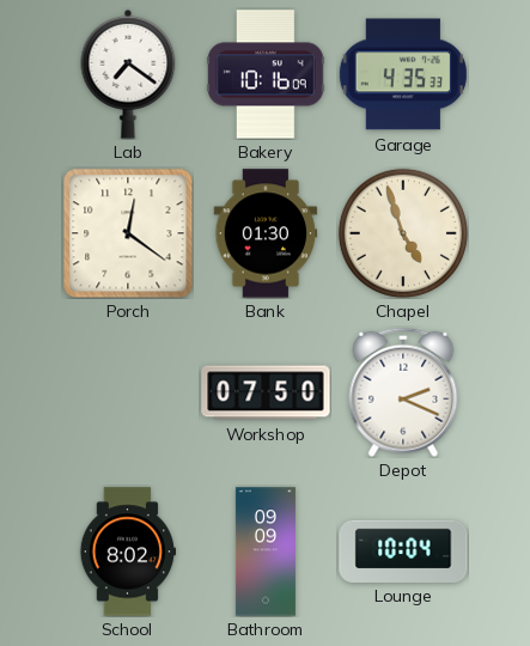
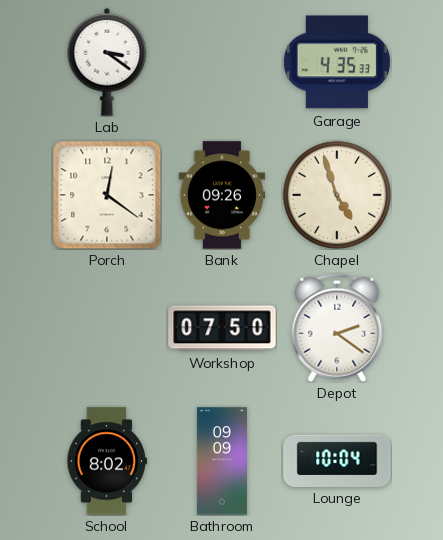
Lab: 7:21 -> 3:21 (107, 62)
Bakery: 10:16 -> none (266, 74)
Bank: 01:30 -> 09:26 (222, 195)
Depot: 2:19 -> 2:21 (337, 328)
